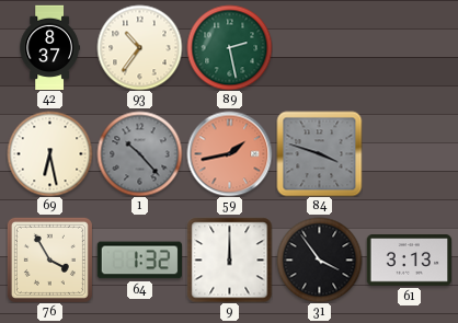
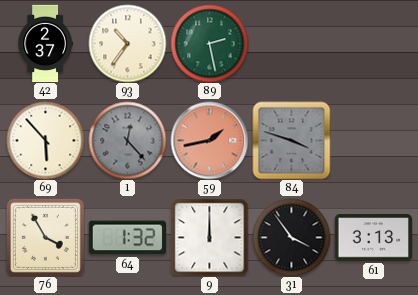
42: 8:37 -> 2:37 (45, 43)
69: 6:28 -> 5:53 (45, 140)
1: 10:23 -> 12:23 (127, 140)
